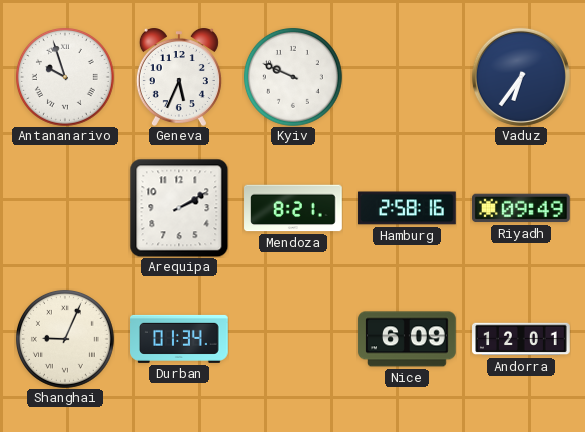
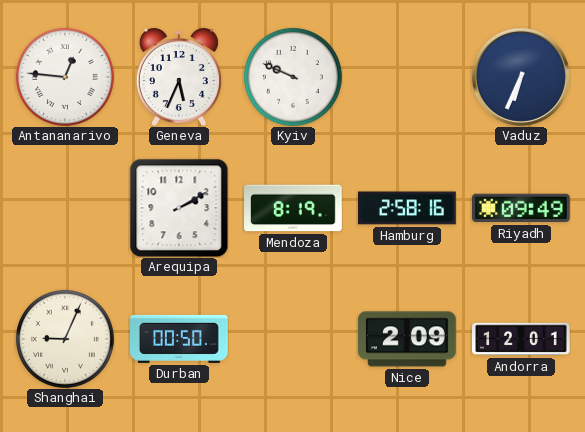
Antananarivo: 9:57 -> 12:46 (65, 77)
Vaduz: 6:36 -> 6:34 (521, 77)
Mendoza: 8:21 -> 8:19 (293, 208)
Durban: 01:34 -> 00:50 (179, 339)
Nice: 6:09 -> 2:09 (407, 339)
